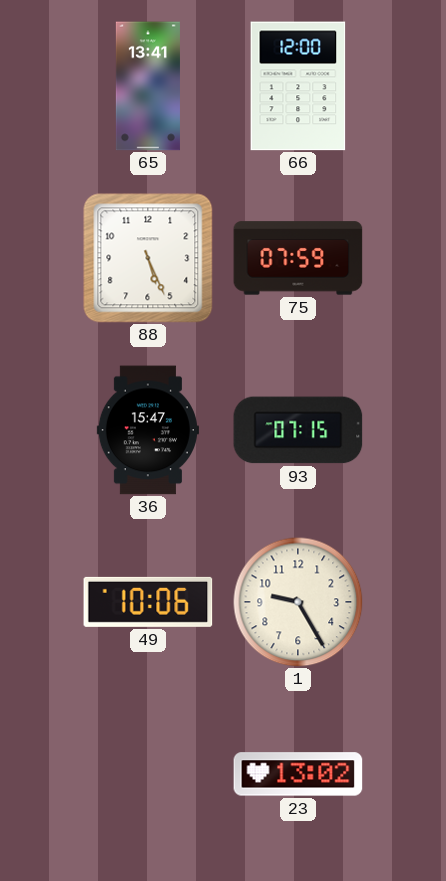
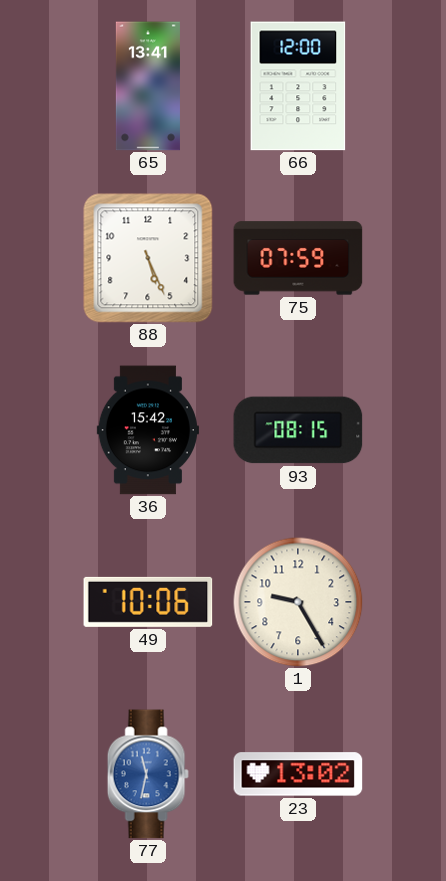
36: 15:47 -> 15:42 (148, 430)
93: 07:15 -> 08:15 (298, 430)
77: none -> 11:32 (148, 774)
